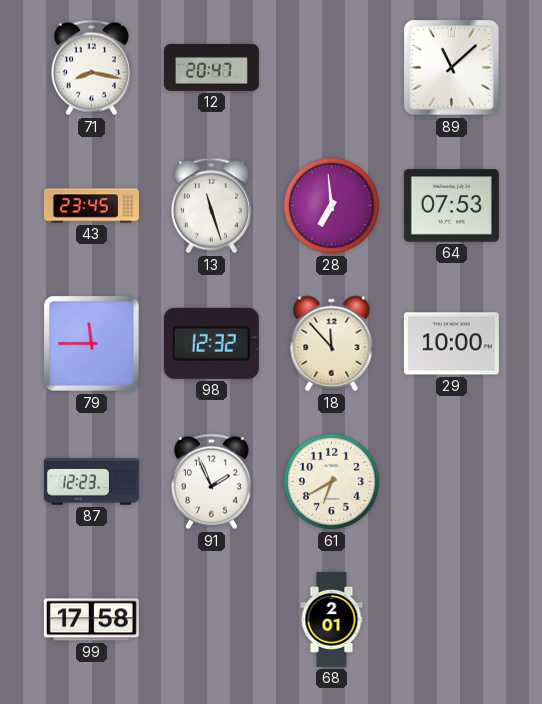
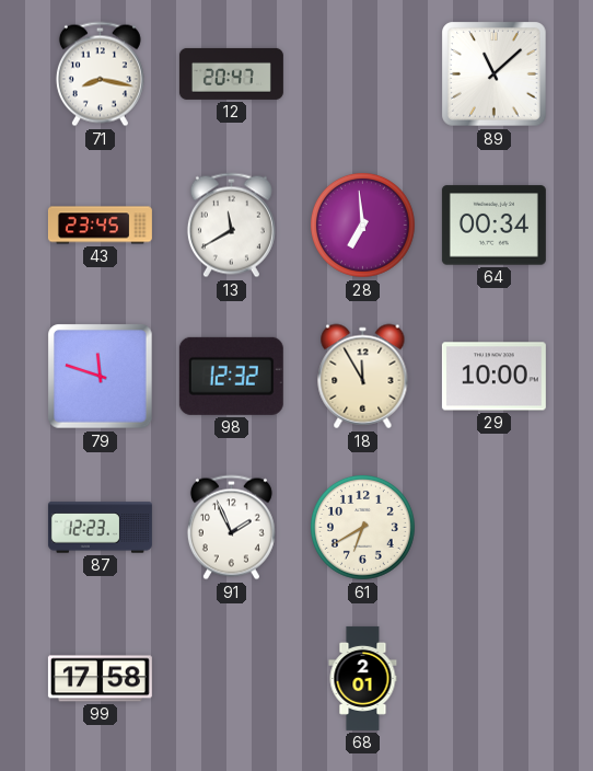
13: 11:27 -> 11:40 (231, 226)
64: 07:53 -> 00:34 (493, 226)
79: 11:45 -> 11:48 (101, 377)
18: 11:53 -> 11:55 (363, 377)
